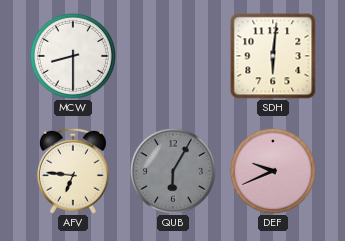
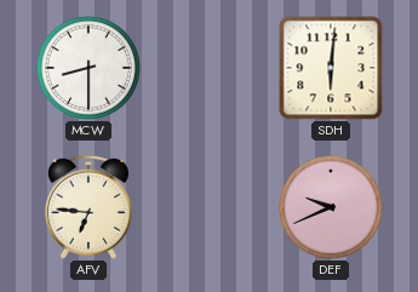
QUB: 6:05 -> none (173, 171)
